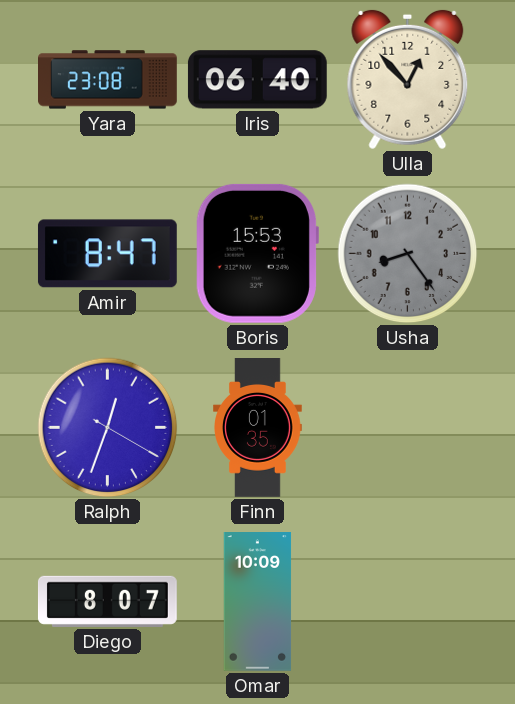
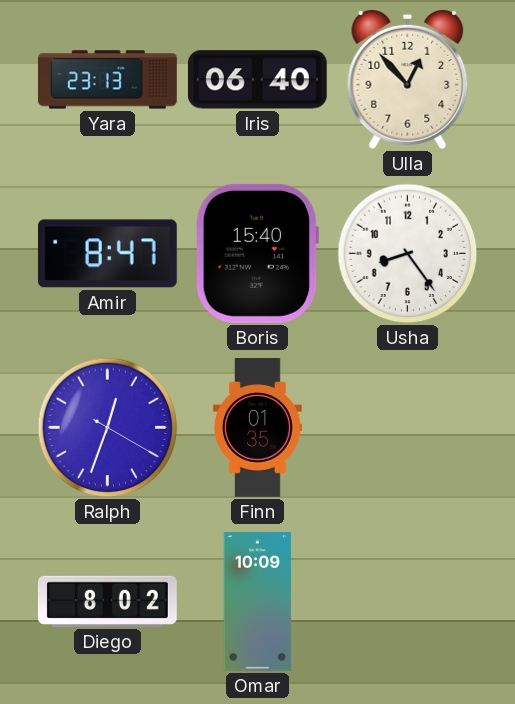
Yara: 23:08 -> 23:13 (108, 80)
Boris: 15:53 -> 15:40 (257, 253)
Usha dial: grey -> white (408, 254)
Diego: 8:07 -> 8:02 (108, 601)
